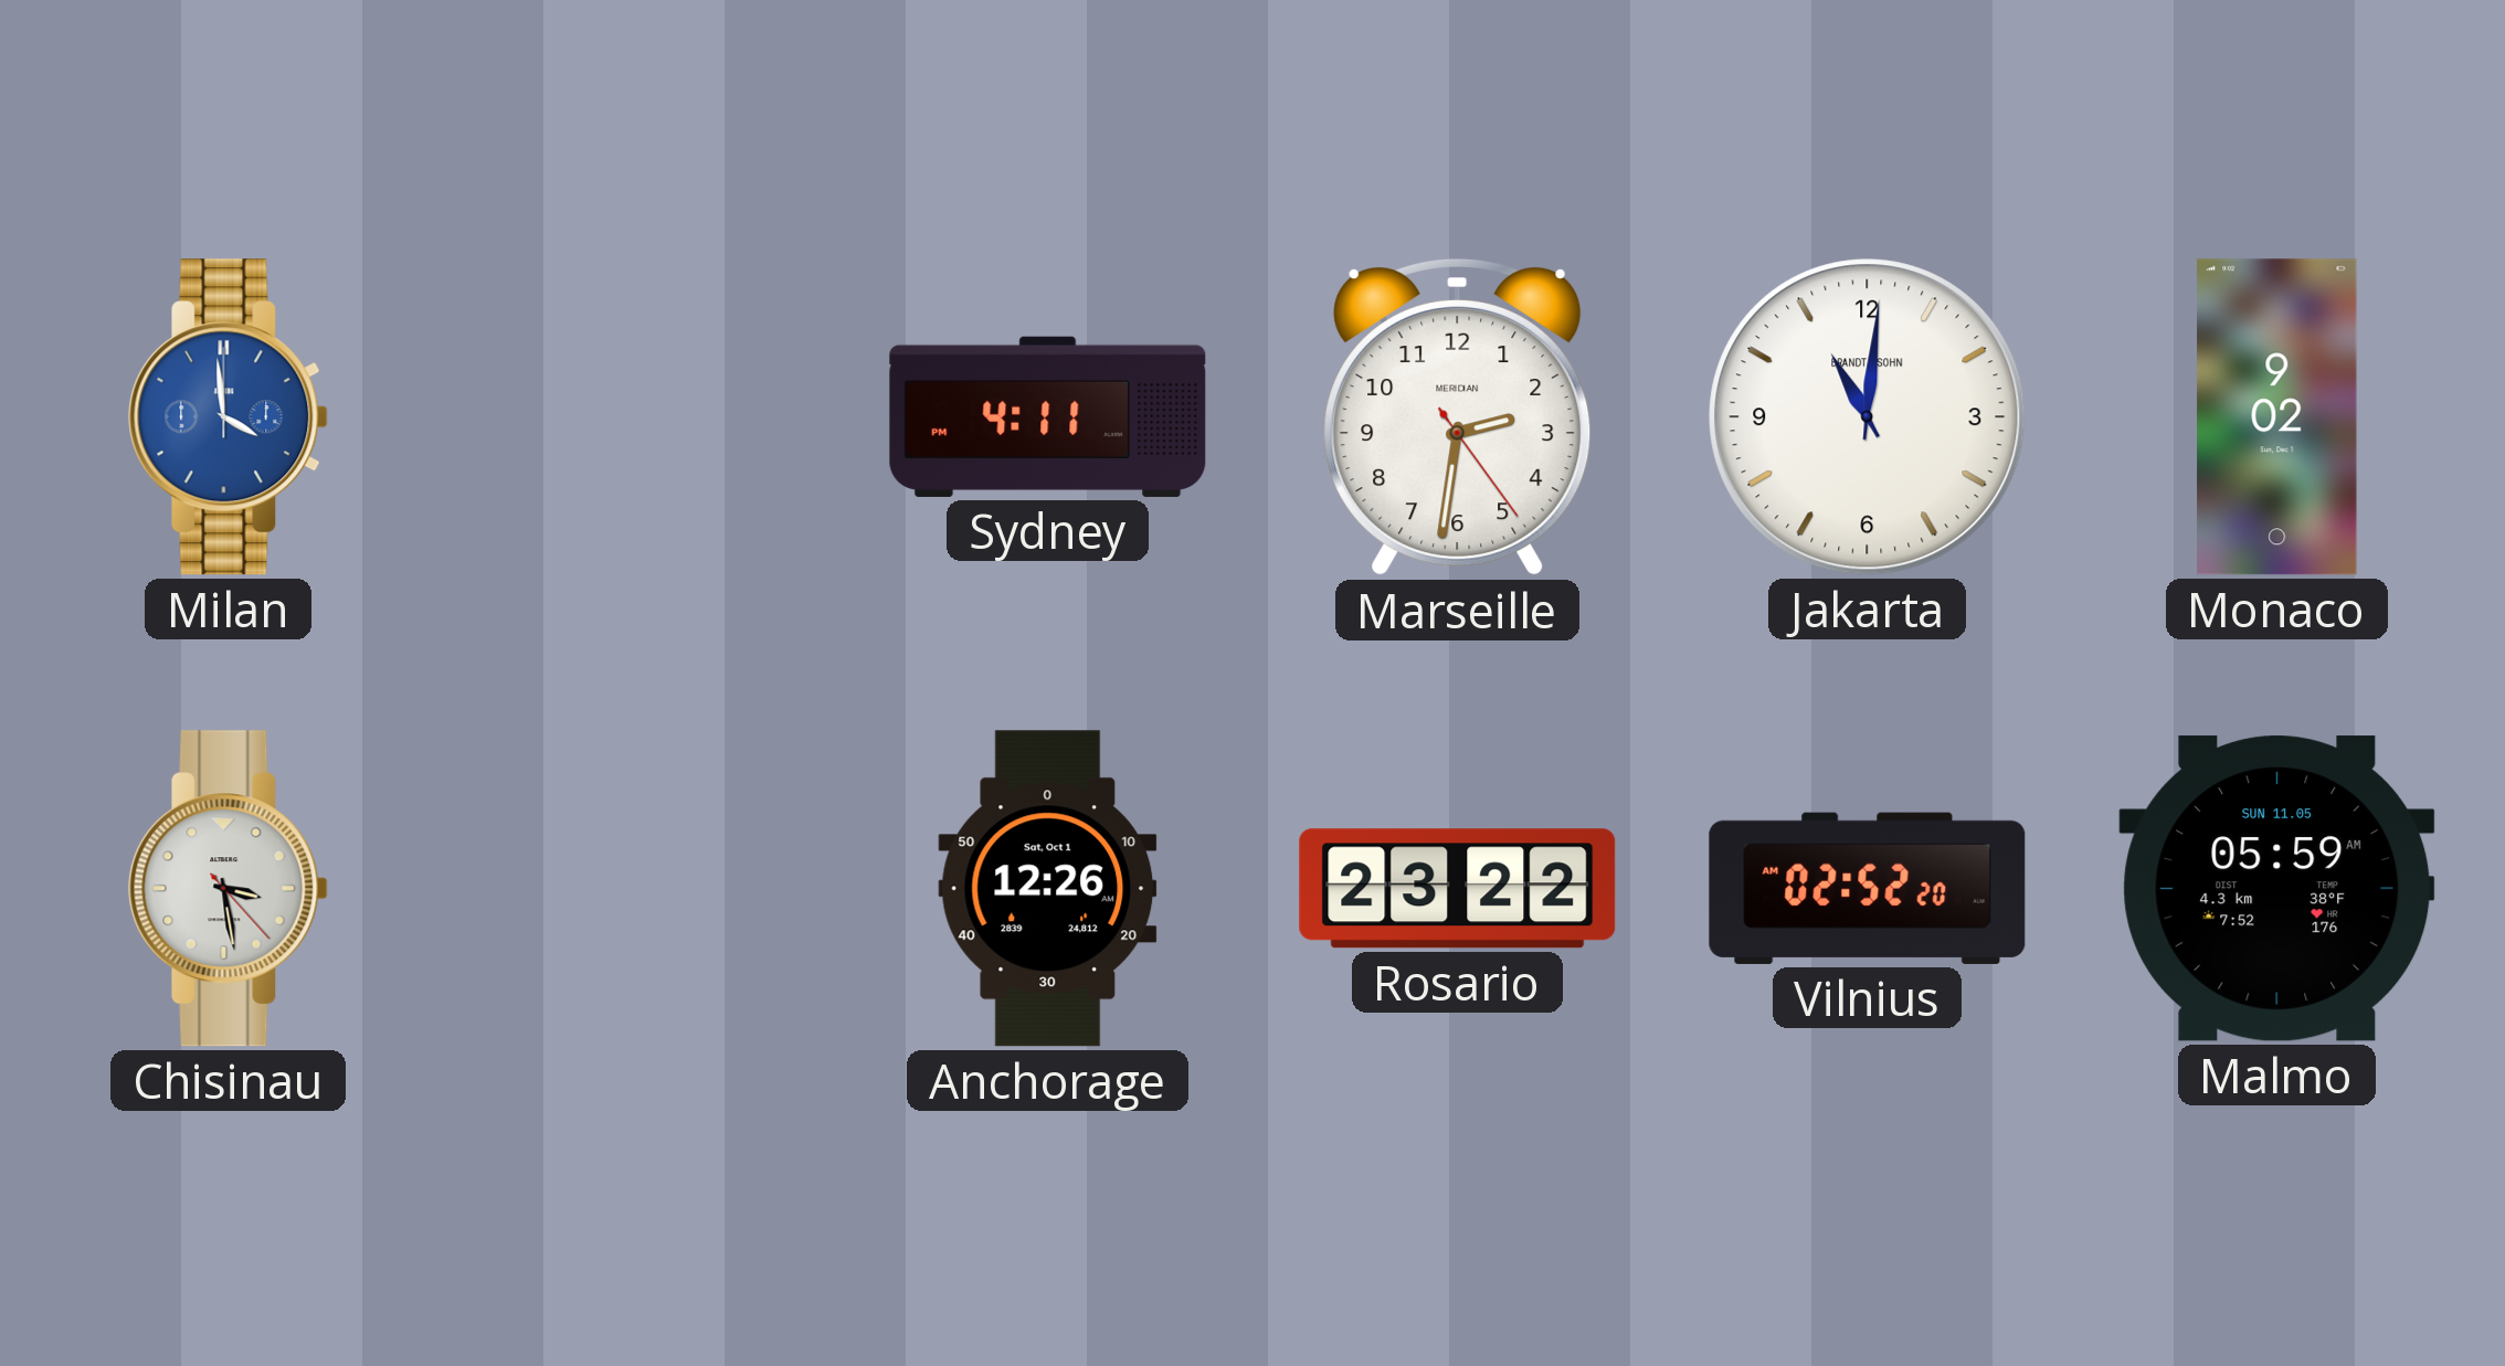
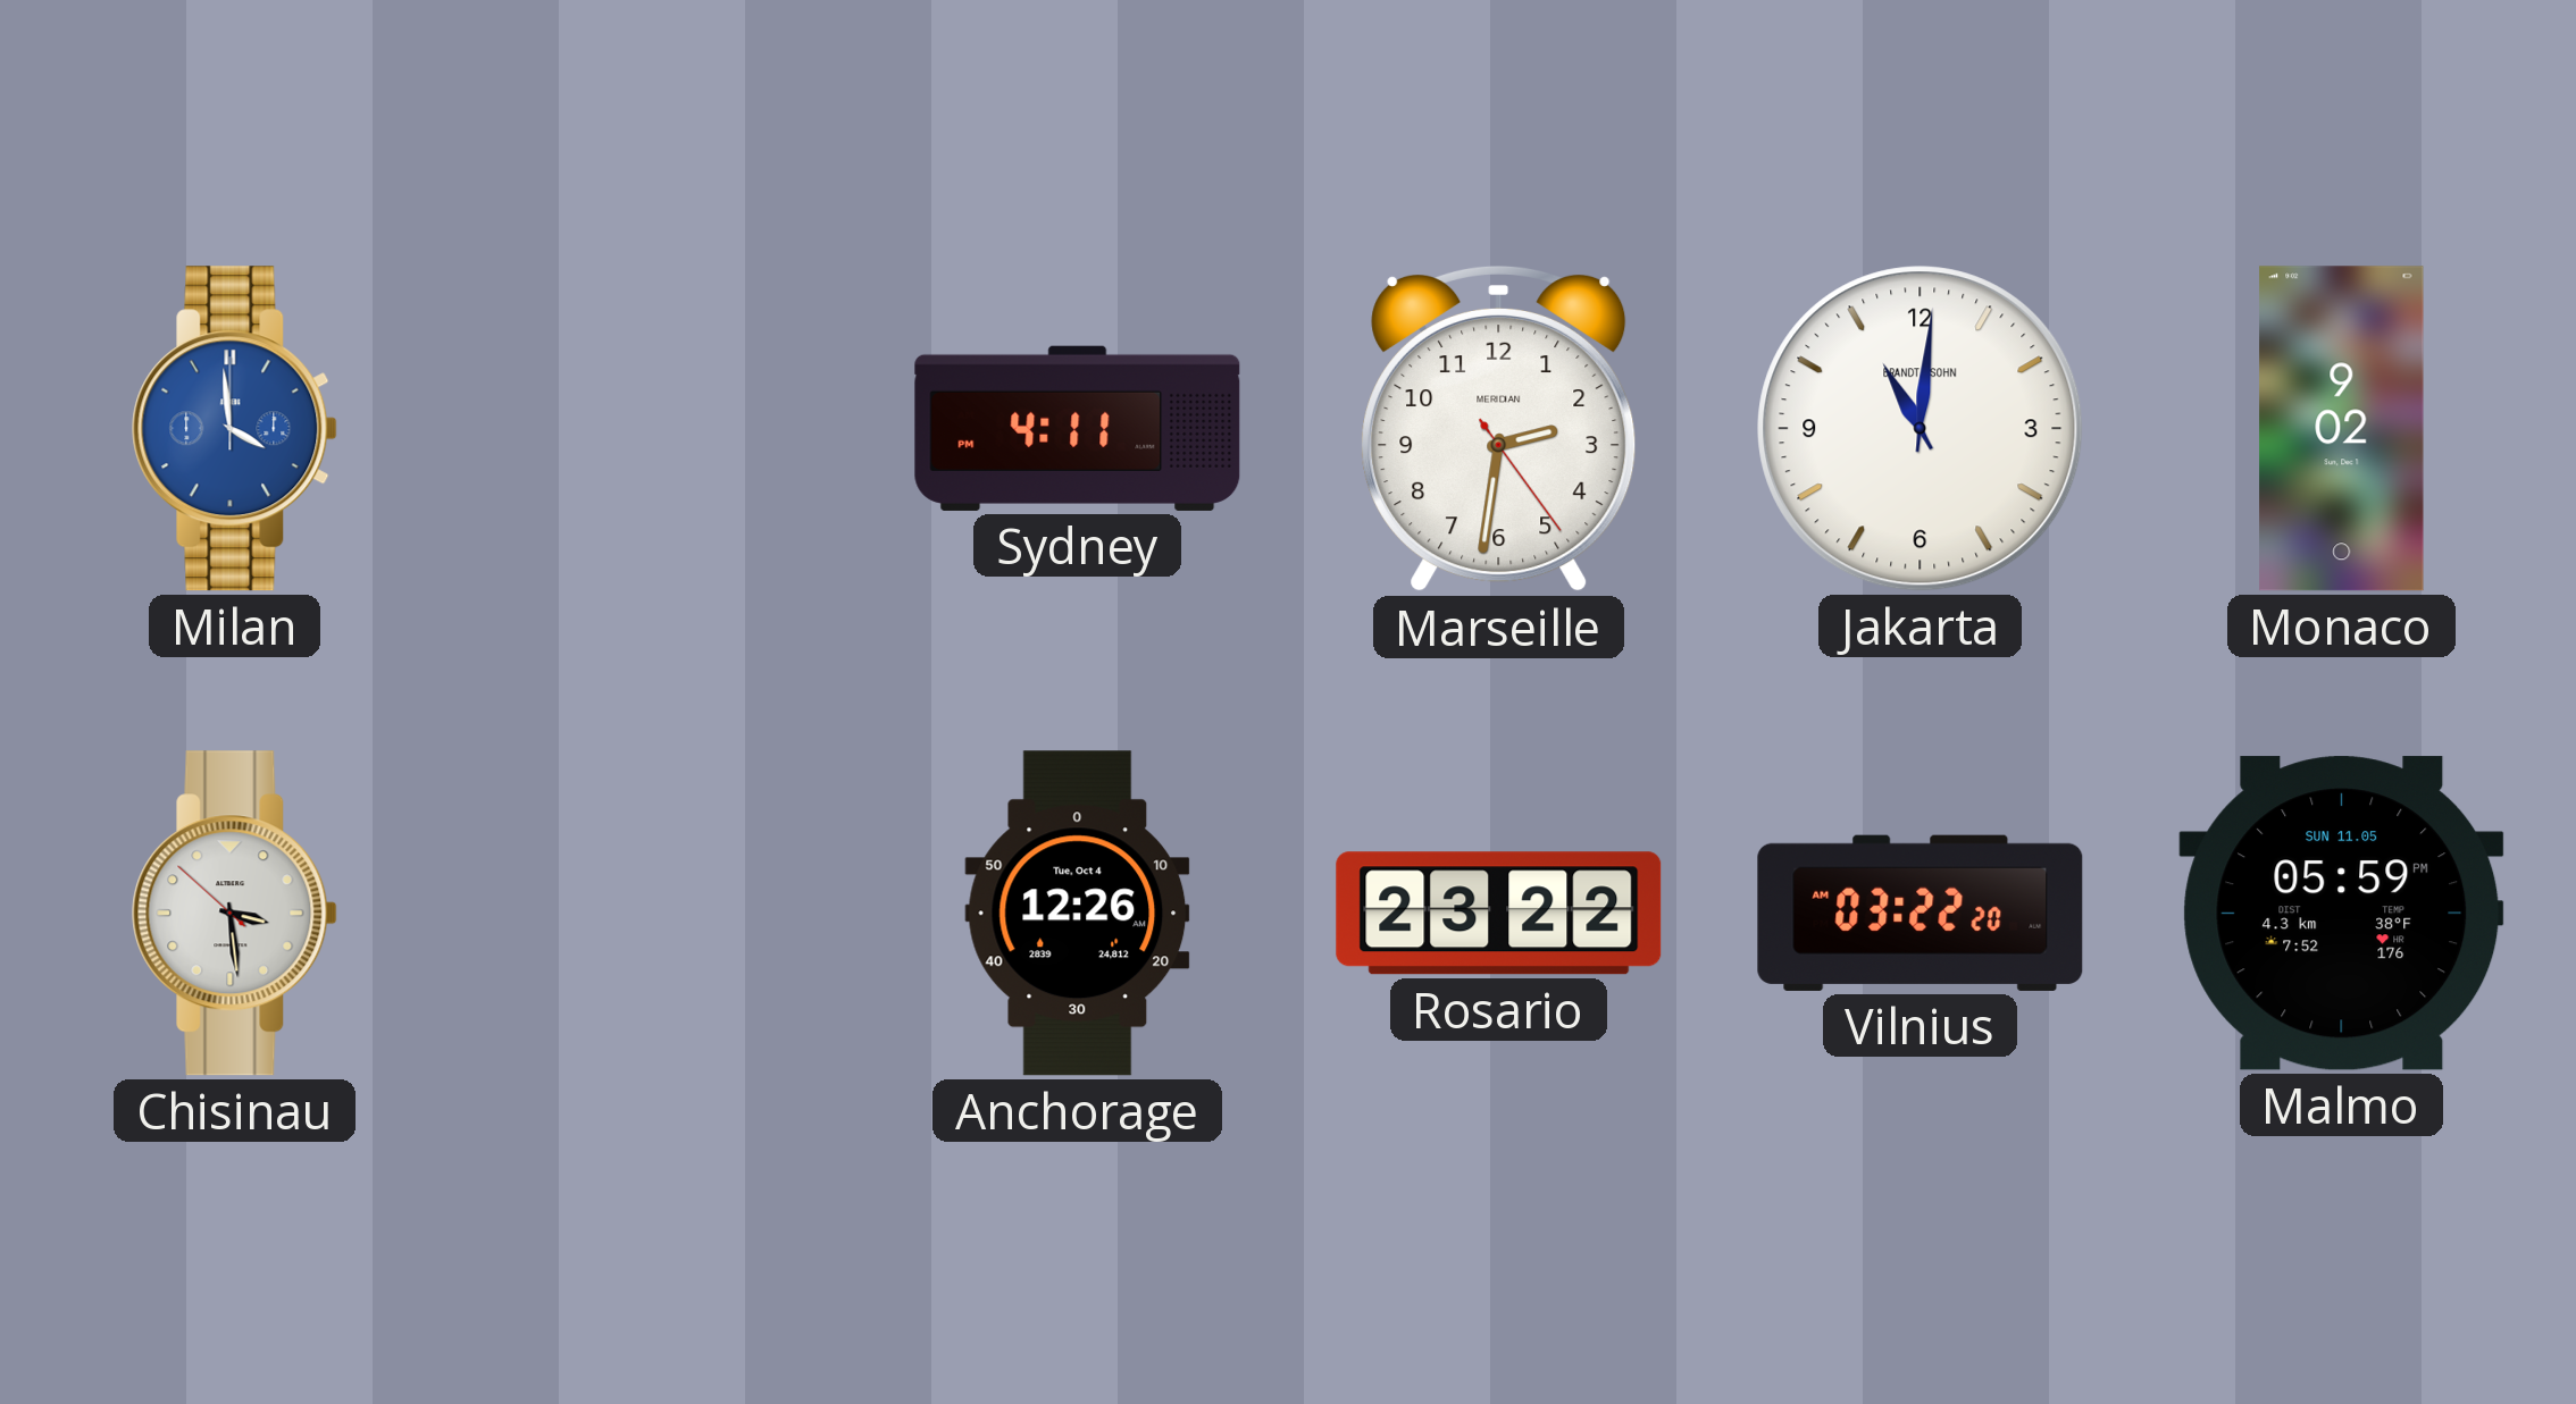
Chisinau: 3:28:23 -> 3:28:52 (234, 914)
Anchorage date: Sat, Oct 1 -> Tue, Oct 4 (1078, 914)
Vilnius: 02:52 -> 03:22 (1921, 913)
Malmo: 05:59 AM -> 05:59 PM (2342, 914)
